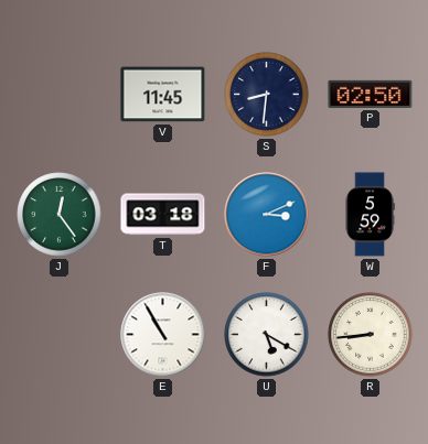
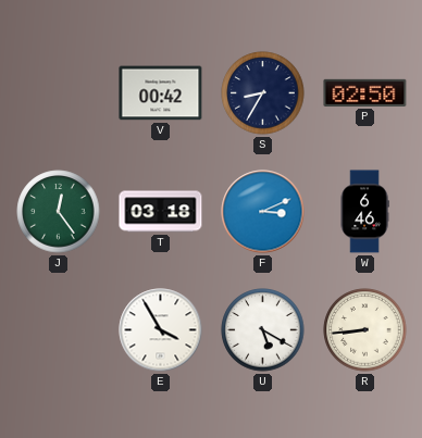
V: 11:45 -> 00:42 (161, 93)
S: 8:31 -> 8:35 (263, 93)
W: 5:59 -> 6:46 (364, 212)
E: 10:55 -> 3:55 (161, 330)
